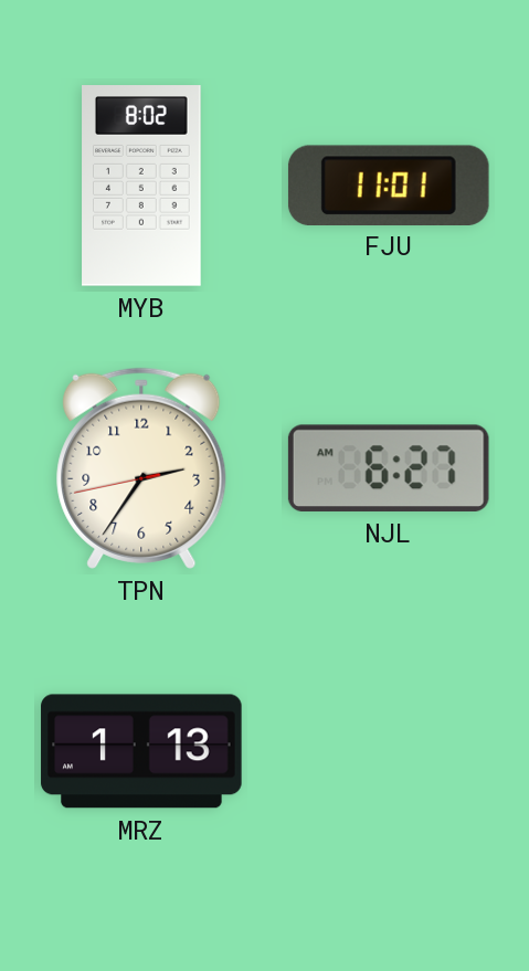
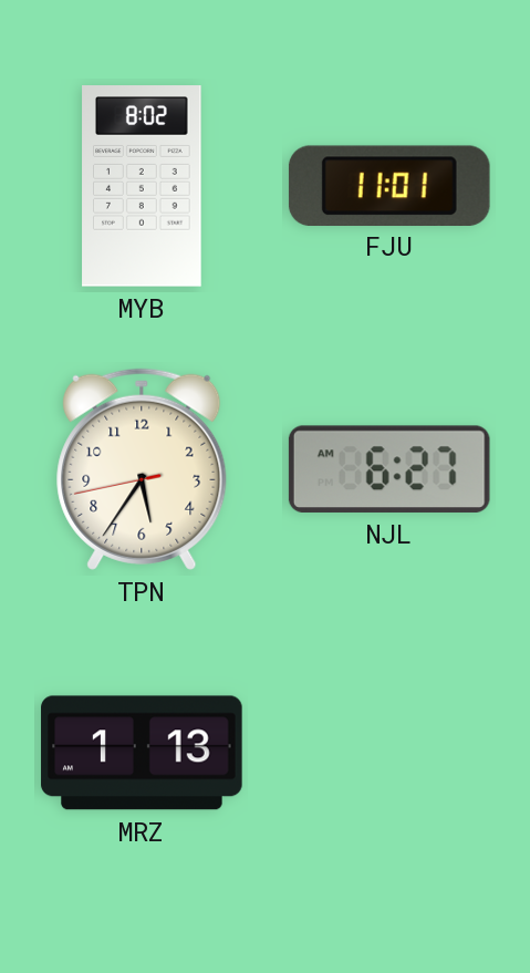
TPN: 2:35 -> 5:35 (142, 469)
